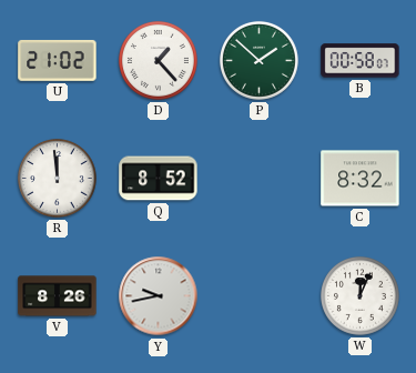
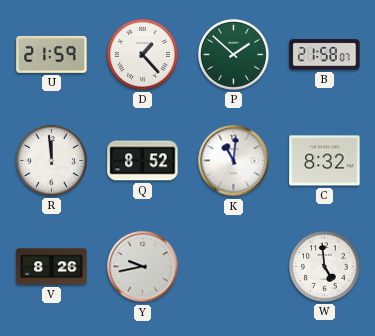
U: 21:02 -> 21:59 (52, 54)
B: 00:58 -> 21:58 (325, 55)
K: none -> 11:01 (234, 161)
W: 12:04 -> 4:59 (324, 266)
